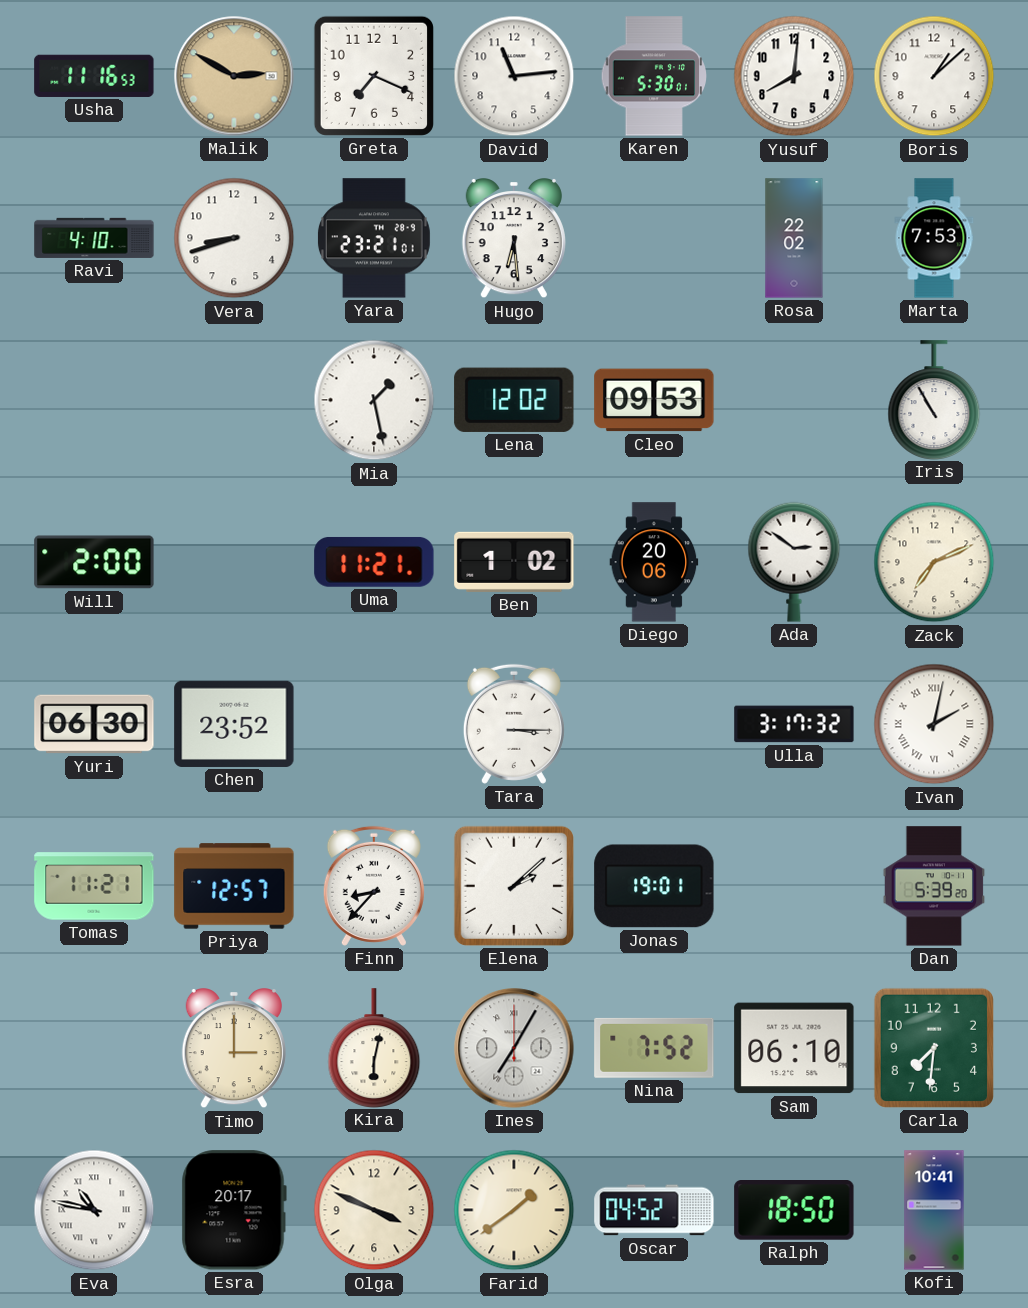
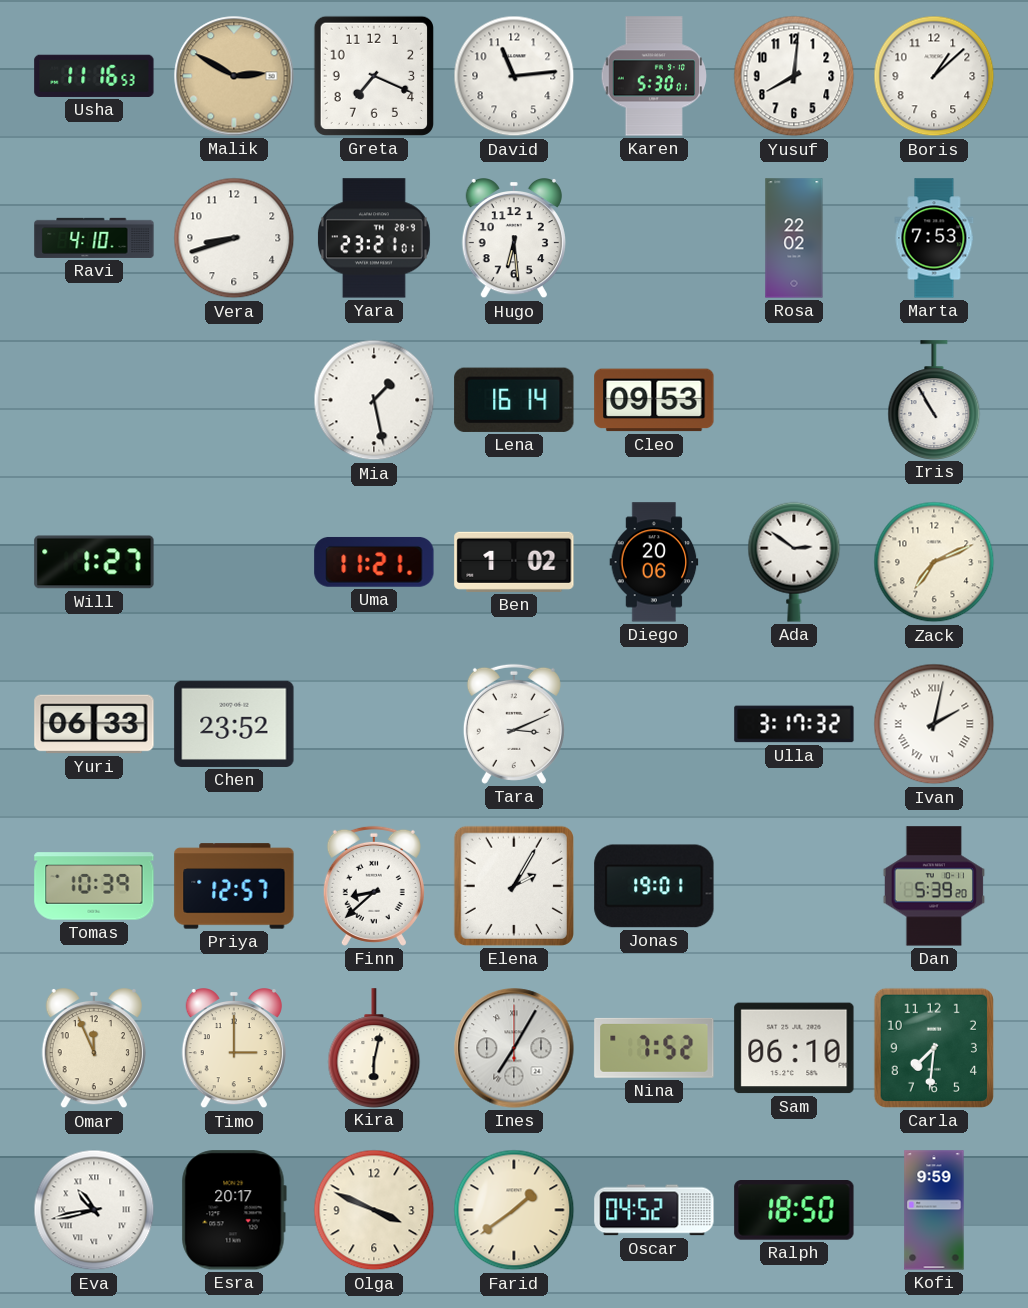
Lena: 12:02 -> 16:14 (514, 400)
Will: 2:00 -> 1:27 (94, 562)
Yuri: 06:30 -> 06:33 (94, 724)
Tara: 3:15 -> 3:11 (514, 724)
Tomas: 11:21 -> 10:39 (94, 886)
Finn: 8:37 -> 8:38 (374, 886)
Elena: 2:08 -> 2:05 (514, 886)
Omar: none -> 11:56 (94, 1049)
Eva: 10:47 -> 10:43 (94, 1210)
Kofi: 10:41 -> 9:59 (934, 1210)
